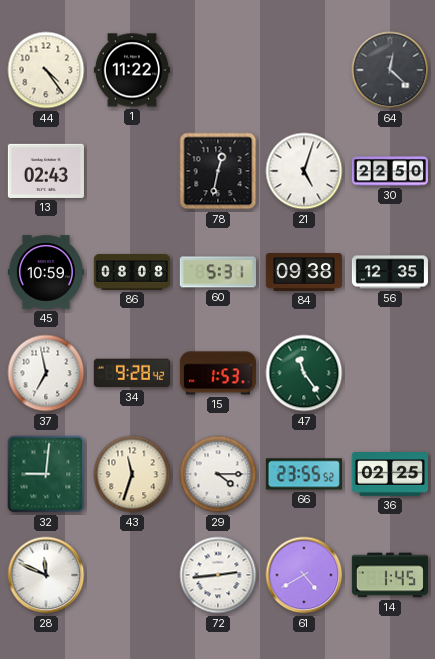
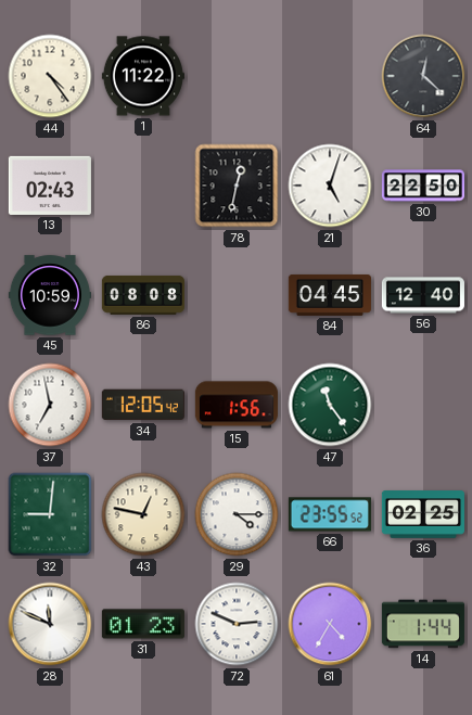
60: 5:31 -> none (218, 272)
84: 09:38 -> 04:45 (330, 295)
56: 12:35 -> 12:40 (423, 295)
34: 9:28 -> 12:05 (143, 405)
15: 1:53 -> 1:56 (237, 405)
43: 11:33 -> 12:47 (143, 514)
31: none -> 01:23 (143, 624)
72: 2:44 -> 2:49 (237, 624)
61: 4:40 -> 4:35 (330, 624)
14: 1:45 -> 1:44 (423, 624)
